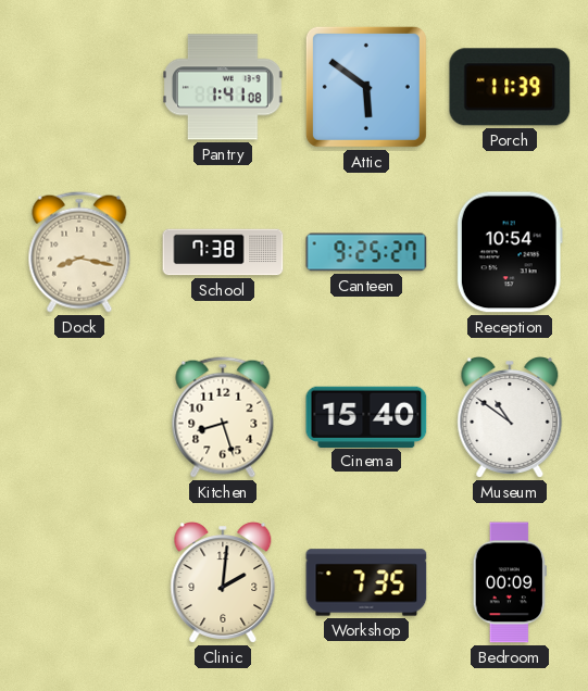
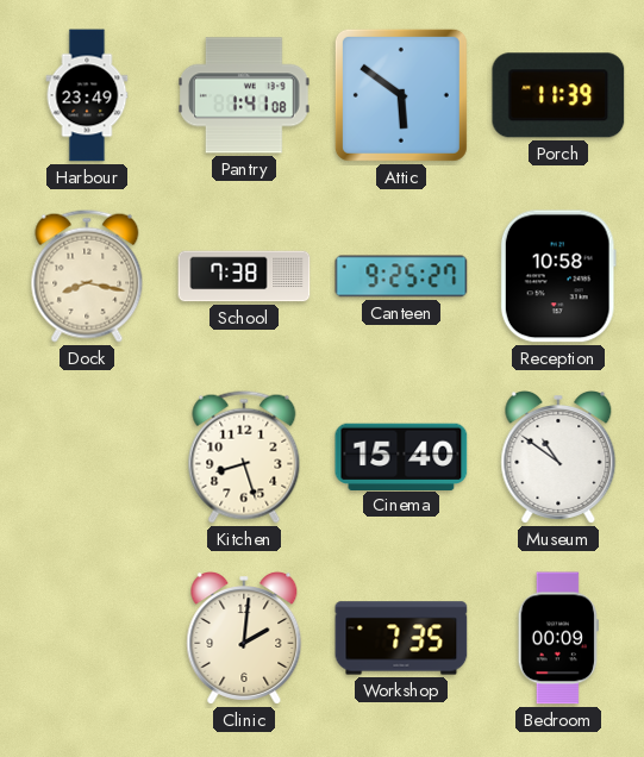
Harbour: none -> 23:49 (87, 95)
Reception: 10:54 -> 10:58 (558, 276)
